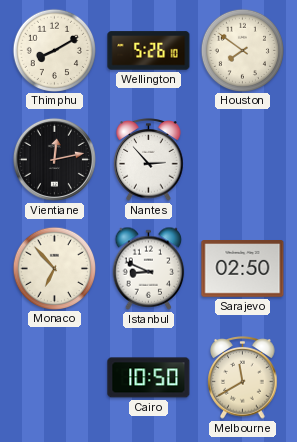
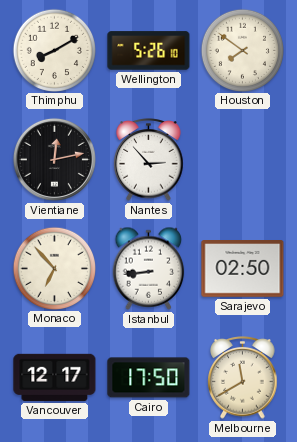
Istanbul: 8:49 -> 8:44 (149, 268)
Vancouver: none -> 12:17 (55, 377)
Cairo: 10:50 -> 17:50 (149, 378)
